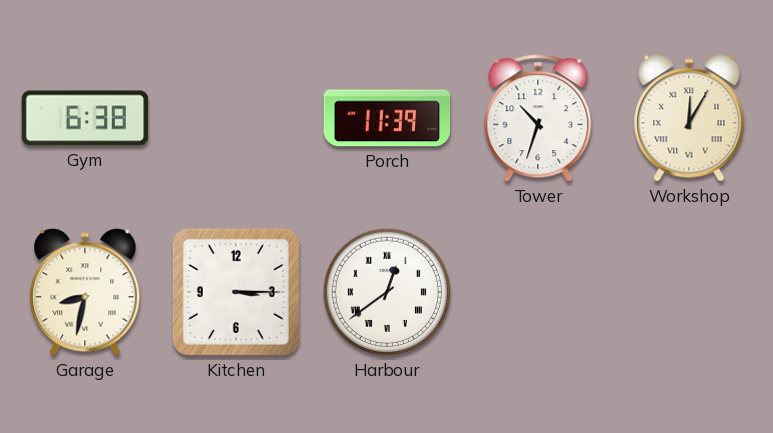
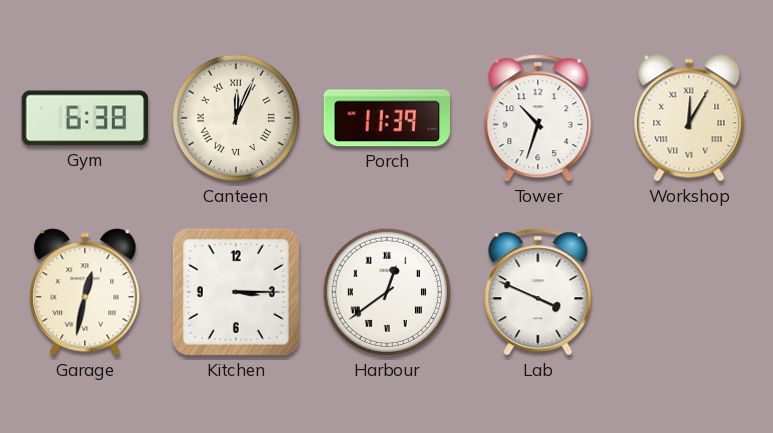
Canteen: none -> 12:04 (236, 118)
Garage: 8:32 -> 12:32 (85, 292)
Lab: none -> 3:49 (538, 292)
